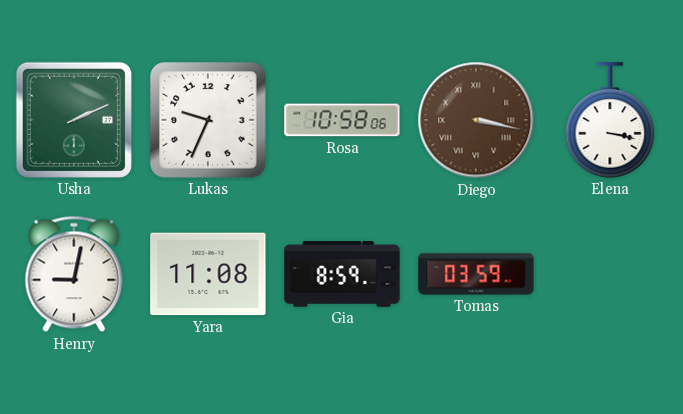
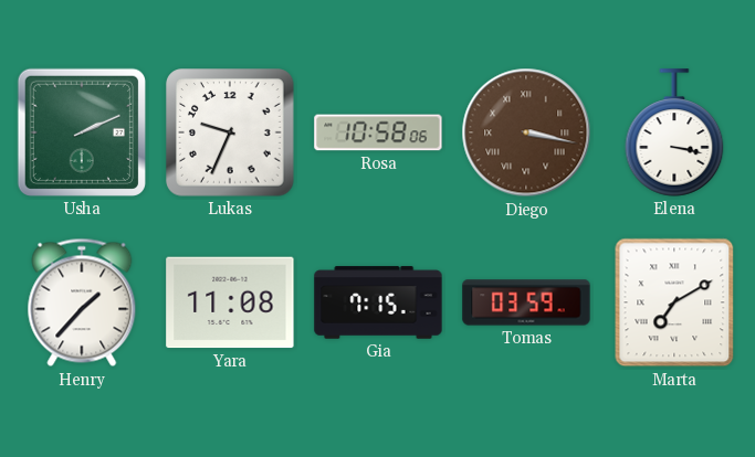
Henry: 9:02 -> 1:37 (82, 302)
Gia: 8:59 -> 7:15 (378, 302)
Marta: none -> 7:10 (674, 302)
